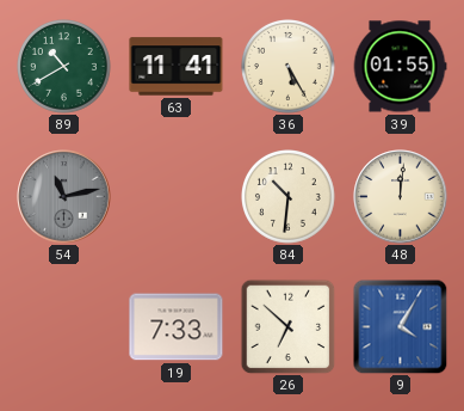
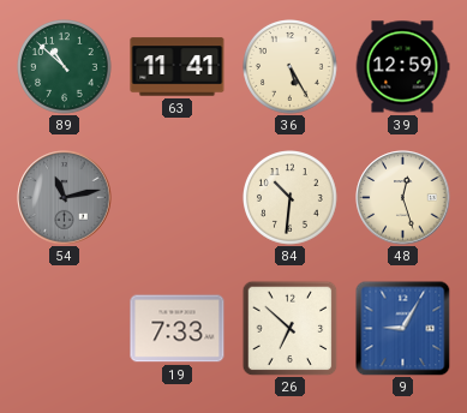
89: 10:40 -> 10:52 (65, 67)
39: 01:55 -> 12:59 (402, 67)
48: 12:01 -> 12:27 (403, 198)
9: 4:05 -> 9:05 (402, 328)
